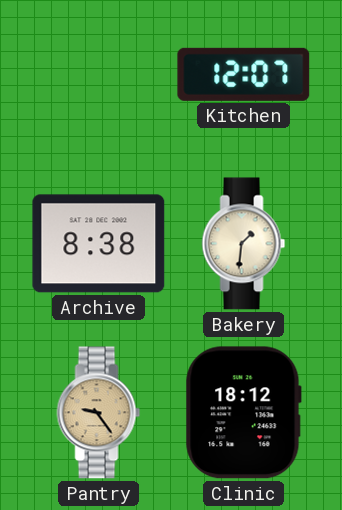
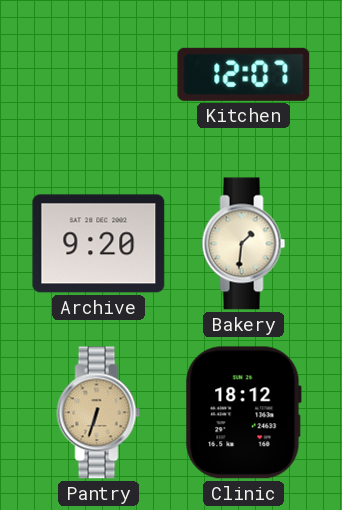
Archive: 8:38 -> 9:20 (99, 244)
Pantry: 9:24 -> 6:33 (99, 413)
